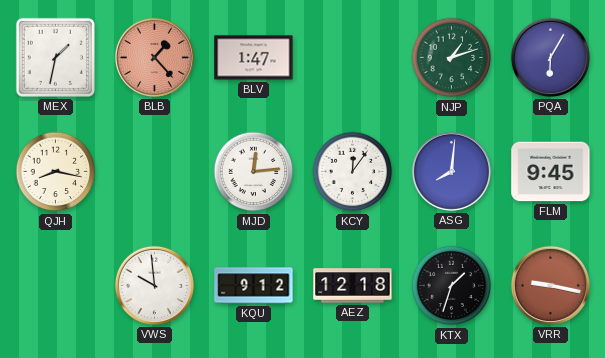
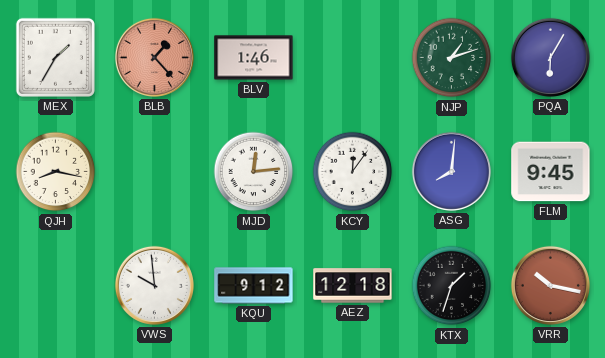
MEX: 1:32 -> 1:35 (55, 57)
BLV: 1:47 -> 1:46 (254, 58)
VRR: 9:17 -> 10:17 (550, 285)
